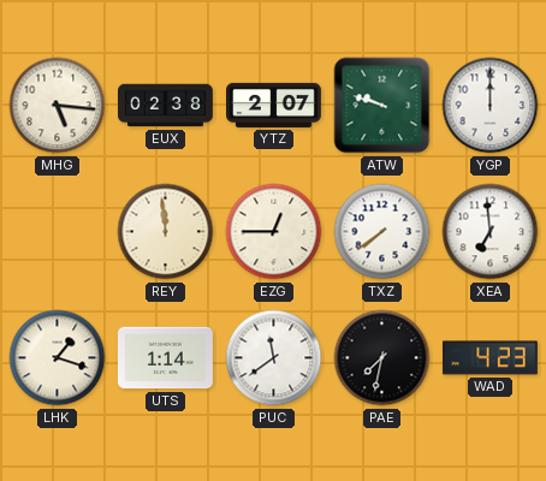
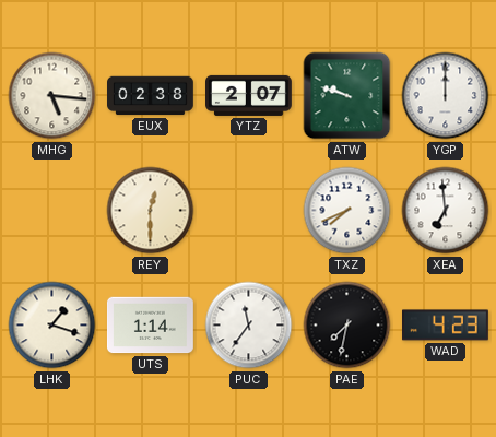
REY: 11:59 -> 12:30 (151, 211)
EZG: 12:45 -> none (274, 232)
TXZ: 7:39 -> 7:41 (347, 211)
PUC: 11:39 -> 11:36 (249, 326)
